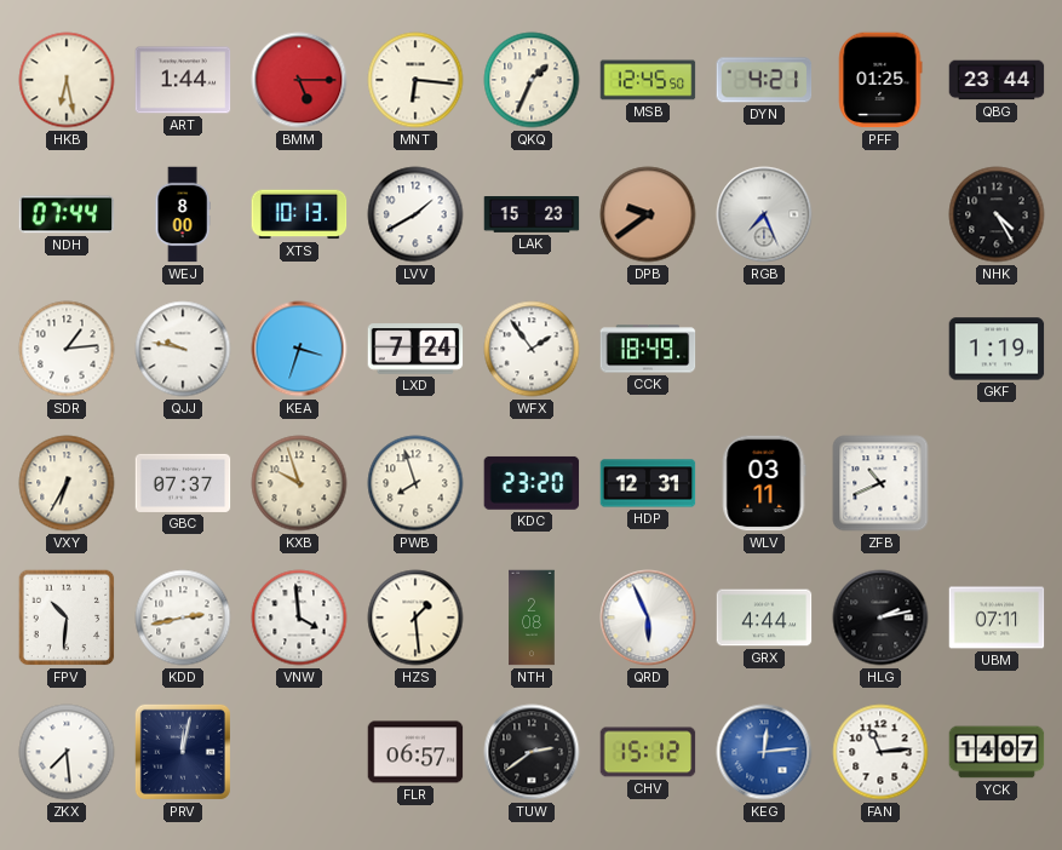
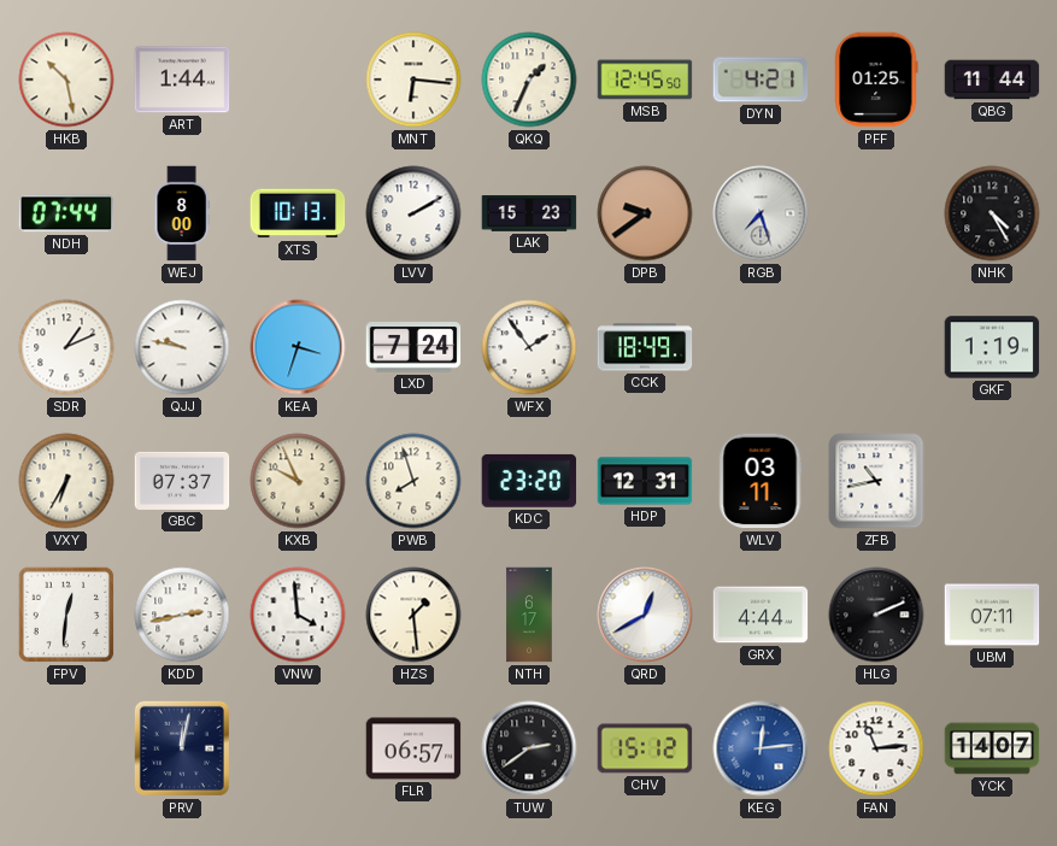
HKB: 6:28 -> 10:28 (66, 80)
BMM: 5:15 -> none (299, 80)
QBG: 23:44 -> 11:44 (992, 80)
LVV: 1:40 -> 2:10 (413, 213)
RGB: 7:26 -> 7:27 (761, 213)
SDR: 1:14 -> 1:11 (66, 347)
KXB: 9:57 -> 9:56 (298, 481)
ZFB: 10:41 -> 10:43 (876, 481)
FPV: 10:31 -> 12:31 (66, 615)
NTH: 2:08 -> 6:17 (529, 615)
QRD: 5:56 -> 12:40 (645, 615)
HLG: 2:13 -> 2:11 (876, 615)
ZKX: 7:29 -> none (67, 752)
